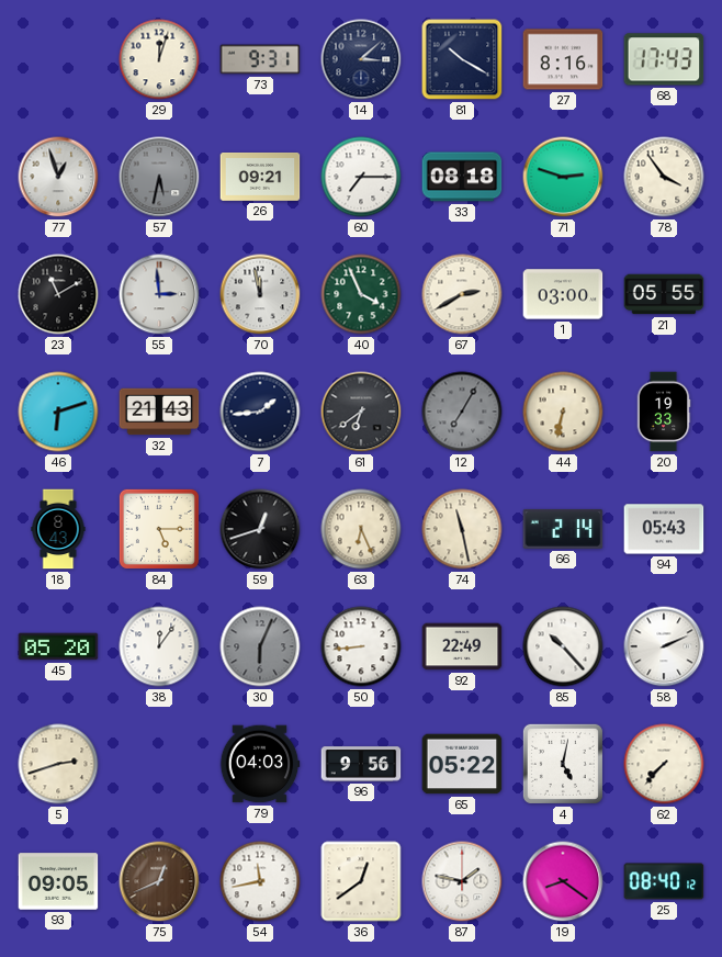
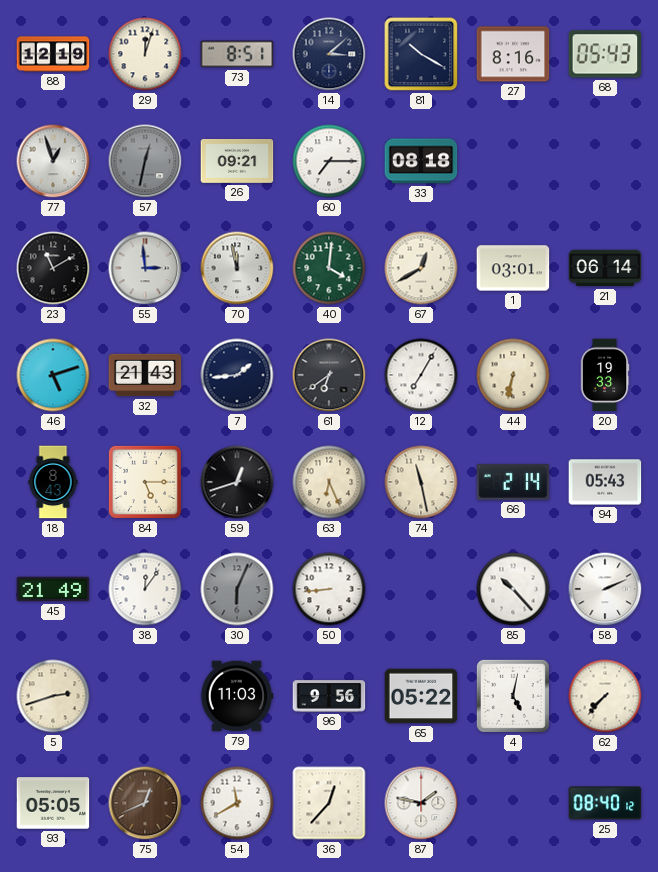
88: none -> 12:19 (53, 54)
73: 9:31 -> 8:51 (237, 54)
68: 17:43 -> 05:43 (605, 54)
57: 5:32 -> 12:32 (145, 161)
71: 2:48 -> none (563, 177)
78: 3:54 -> none (664, 177)
40: 3:56 -> 4:01 (329, 268)
67: 2:40 -> 12:40 (421, 268)
1: 03:00 -> 03:01 (513, 268)
21: 05:55 -> 06:14 (605, 268)
46: 6:12 -> 5:12 (53, 375)
12 dial: grey -> white (421, 375)
45: 05:20 -> 21:49 (53, 589)
92: 22:49 -> none (462, 646)
79: 04:03 -> 11:03 (237, 696)
93: 09:05 -> 05:05 (53, 803)
54: 11:43 -> 11:40 (237, 803)
36: 12:39 -> 12:37 (329, 803)
19: 8:21 -> none (563, 881)
